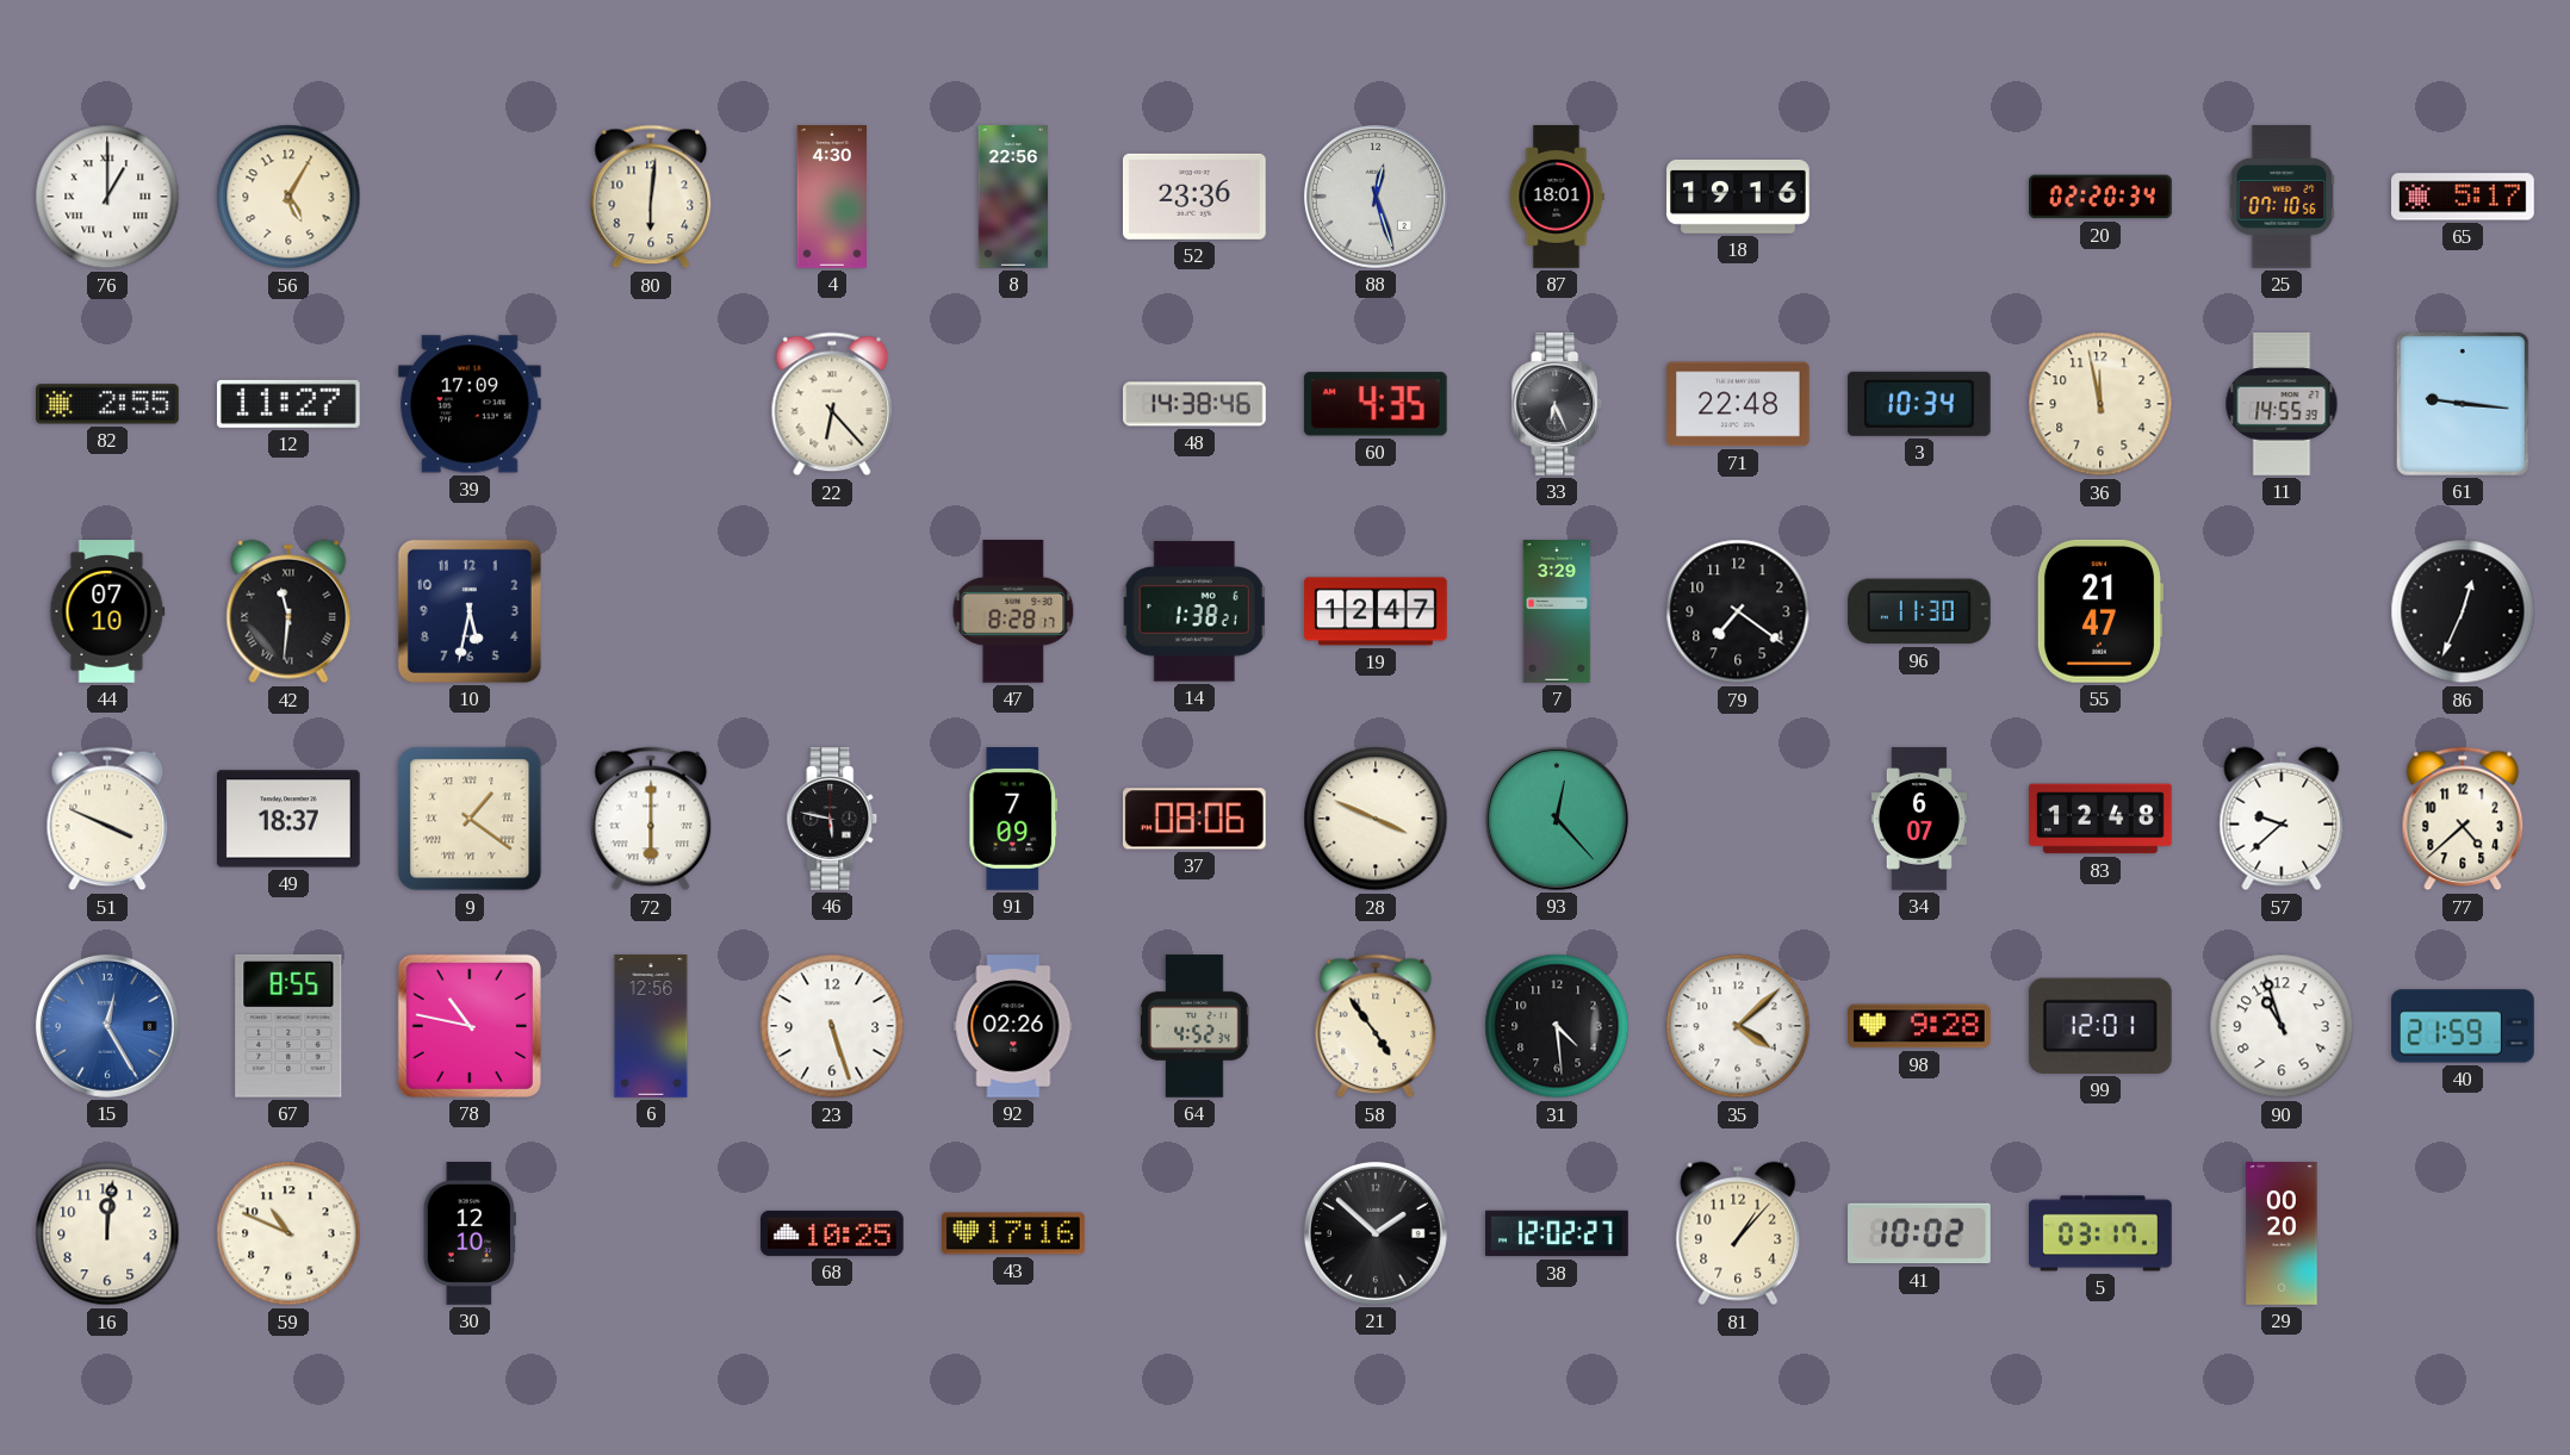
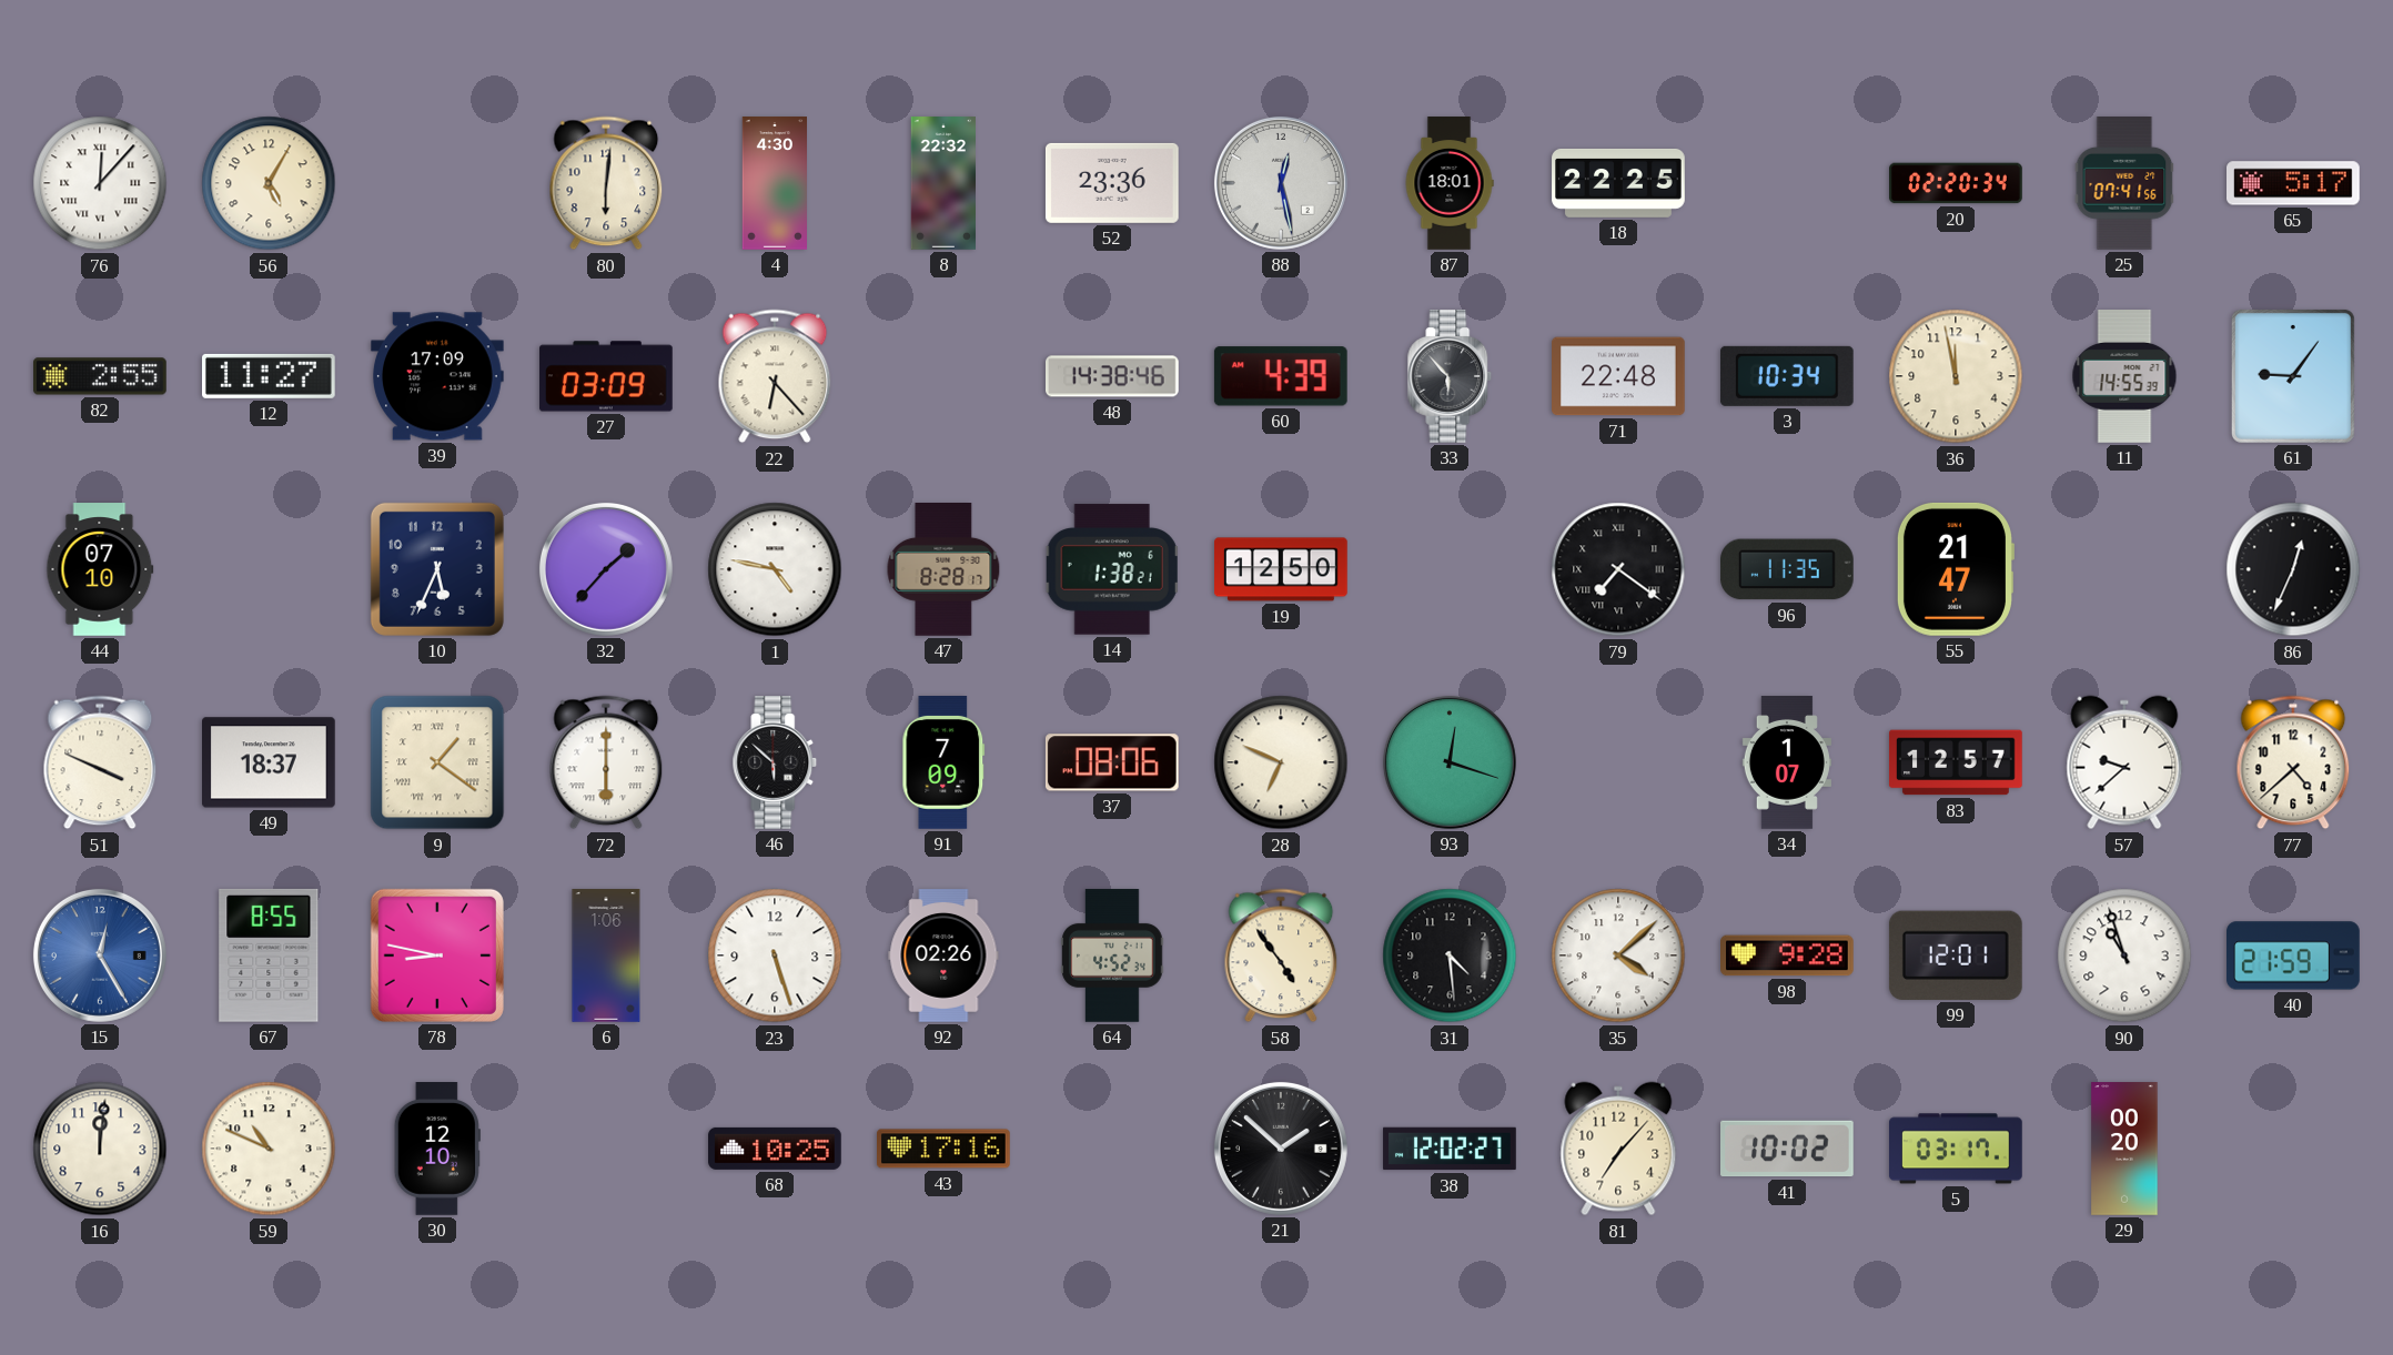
76: 1:00 -> 12:07 (100, 183)
8: 22:56 -> 22:32 (943, 183)
88: 12:27 -> 12:28 (1281, 183)
18: 19:16 -> 22:25 (1618, 183)
25: 07:10 -> 07:41 (2124, 184)
27: none -> 03:09 (606, 376)
60: 4:35 -> 4:39 (1281, 376)
33: 6:26 -> 5:53 (1450, 377)
61: 9:16 -> 9:06 (2293, 376)
42: 11:31 -> none (288, 611)
10: 5:32 -> 5:34 (437, 569)
32: none -> 1:37 (606, 569)
1: none -> 4:47 (775, 569)
19: 12:47 -> 12:50 (1282, 569)
7: 3:29 -> none (1557, 611)
79 numerals: Arabic -> Roman (1618, 569)
96: 11:30 -> 11:35 (1787, 569)
46: 5:47 -> 5:52 (775, 764)
28: 3:49 -> 6:49 (1281, 762)
93: 12:23 -> 12:18 (1450, 762)
34: 6:07 -> 1:07 (1787, 762)
83: 12:48 -> 12:57 (1956, 762)
78: 10:47 -> 8:47 (437, 955)
6: 12:56 -> 1:06 (606, 955)
81: 1:07 -> 7:07 (1618, 1149)
